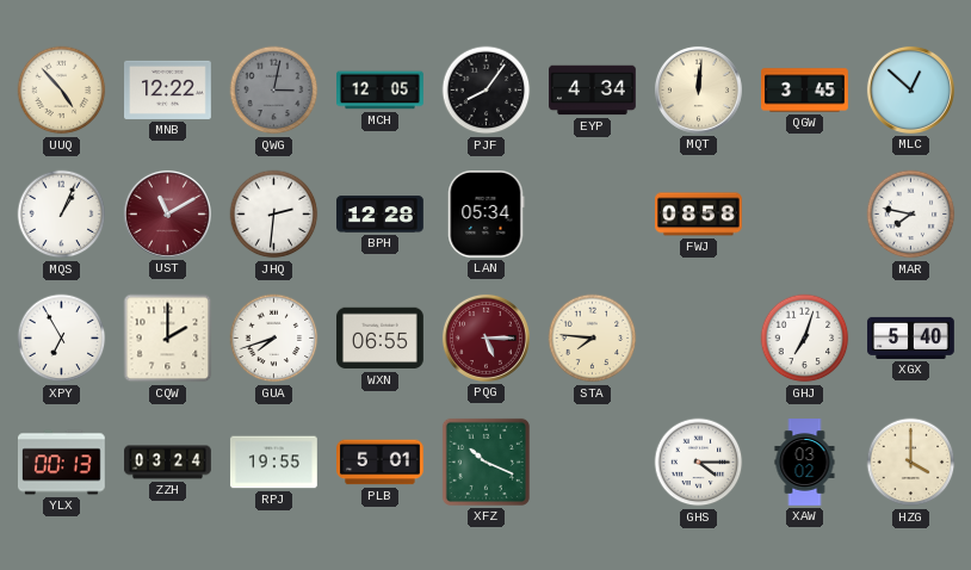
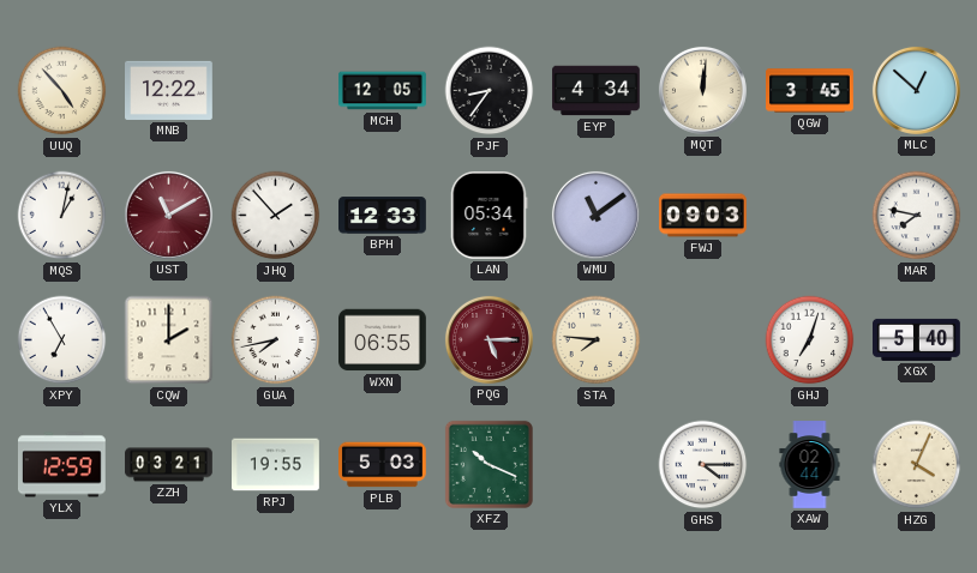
QWG: 3:02 -> none (274, 91)
PJF: 8:06 -> 8:36 (490, 91)
MQS: 1:04 -> 1:02 (62, 216)
JHQ: 2:31 -> 1:53 (276, 216)
BPH: 12:28 -> 12:33 (383, 216)
WMU: none -> 11:09 (595, 215)
FWJ: 08:58 -> 09:03 (703, 216)
GUA: 7:42 -> 7:43 (276, 340)
YLX: 00:13 -> 12:59 (62, 465)
ZZH: 03:24 -> 03:21 (169, 465)
PLB: 5:01 -> 5:03 (383, 465)
XAW: 03:02 -> 02:44 (810, 465)
HZG: 4:00 -> 4:04 (917, 465)
